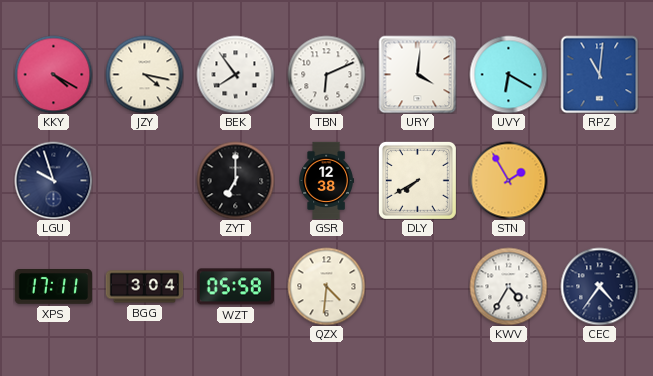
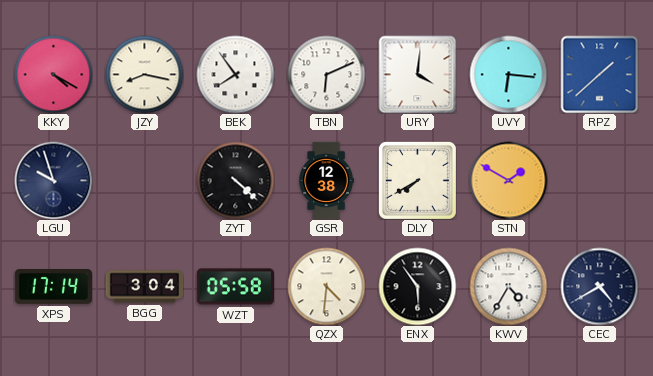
JZY: 4:17 -> 8:17 (144, 74)
UVY: 6:20 -> 6:16 (508, 74)
RPZ: 11:01 -> 1:38 (599, 74)
ZYT: 7:00 -> 4:22 (235, 180)
STN: 1:55 -> 1:50 (508, 180)
XPS: 17:11 -> 17:14 (53, 287)
ENX: none -> 5:54 (417, 286)
CEC: 4:36 -> 4:40 (599, 286)
